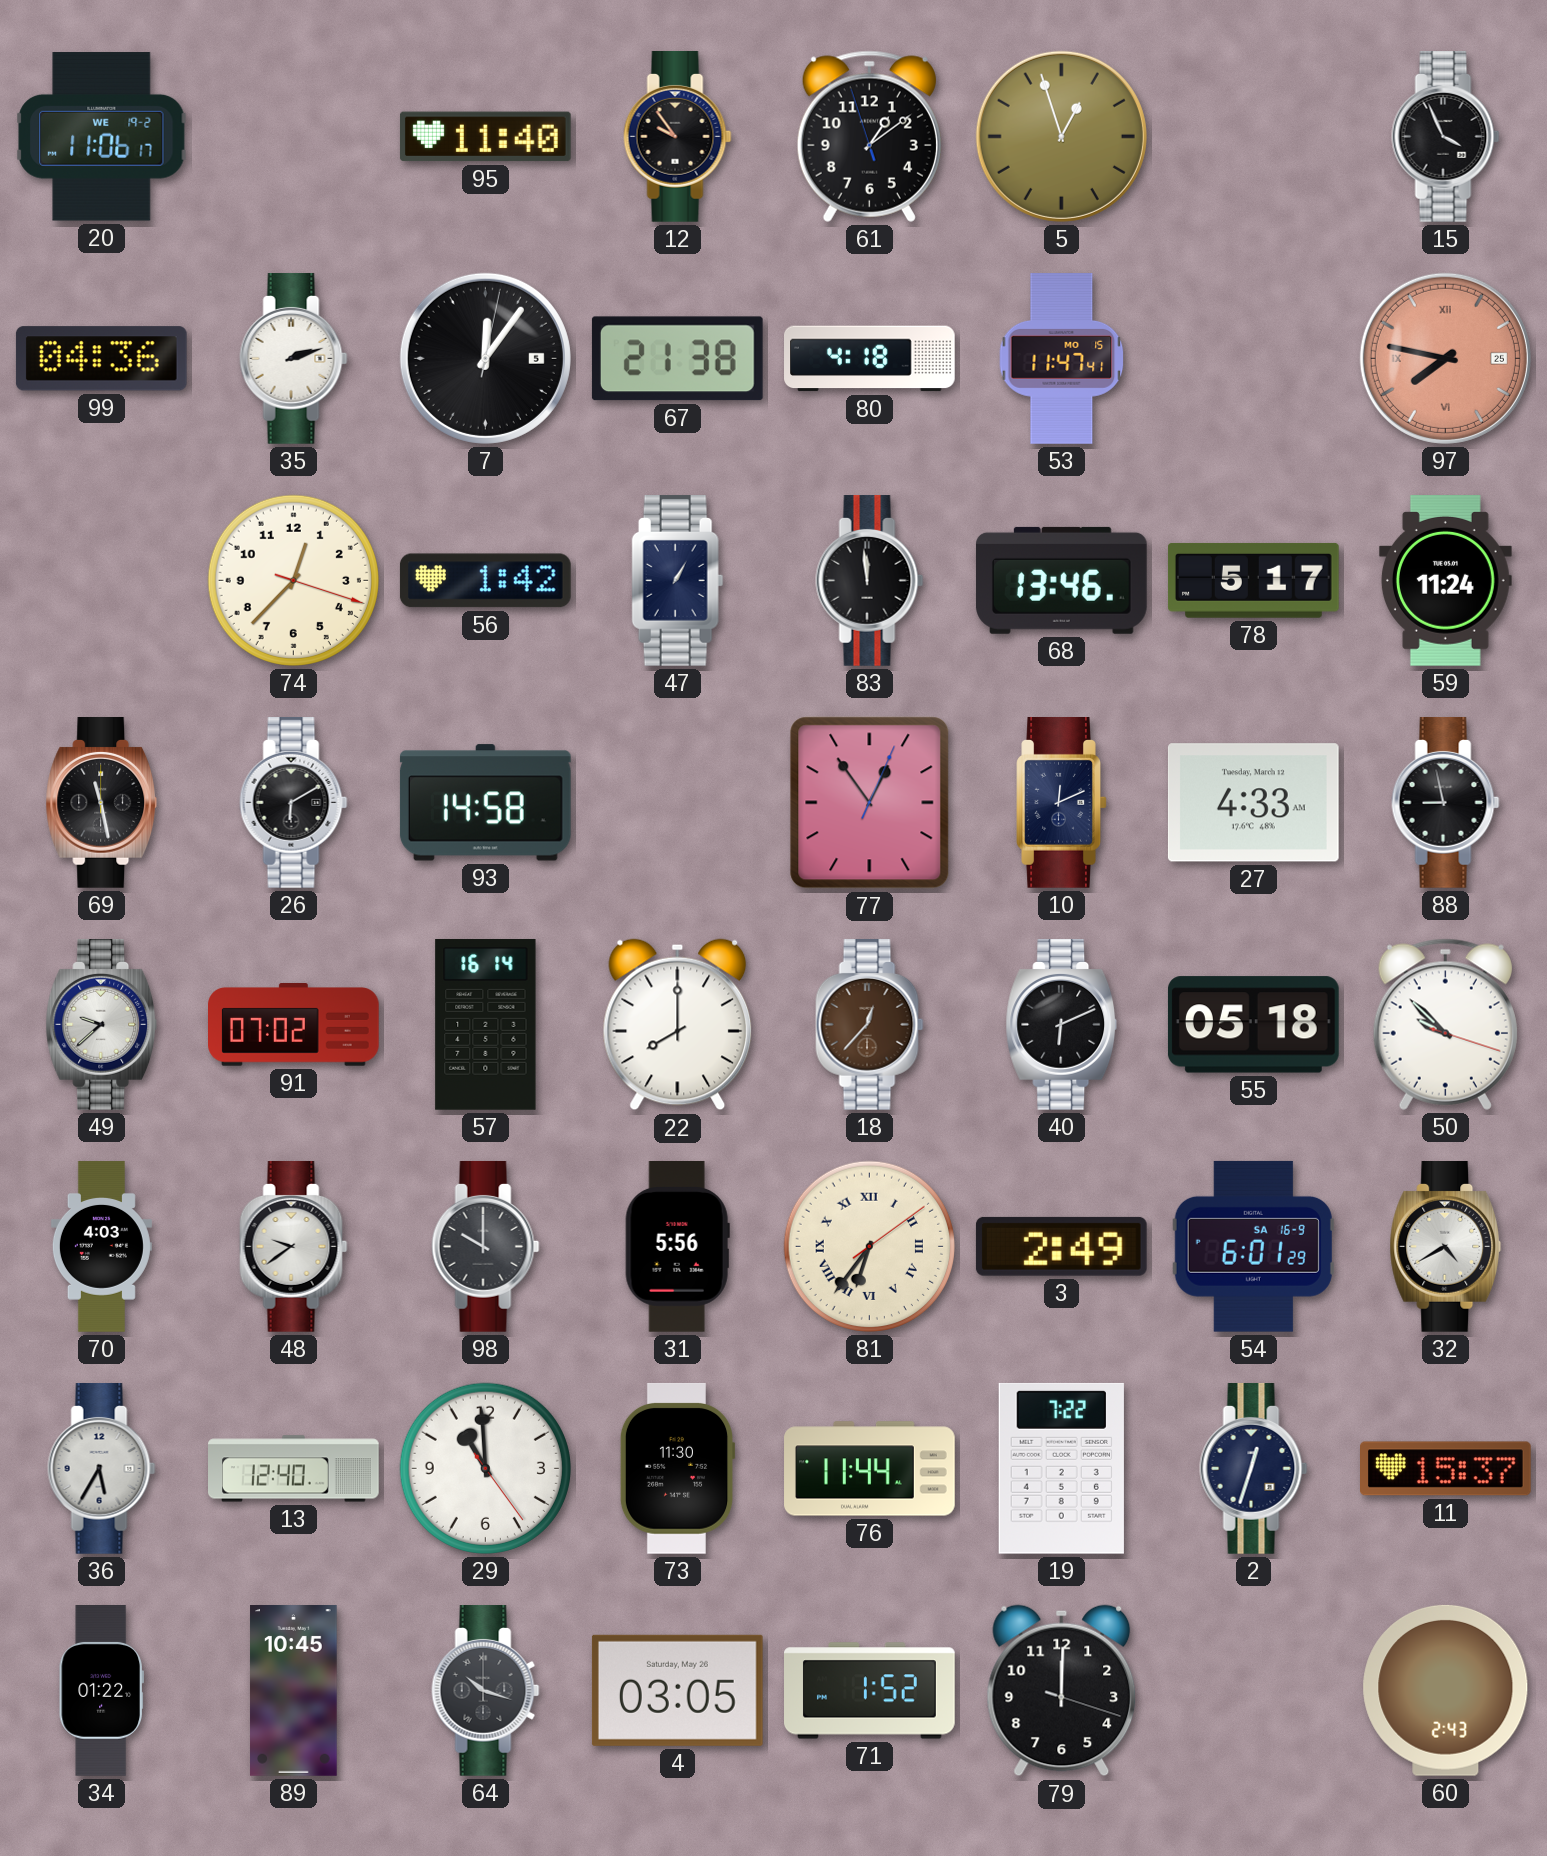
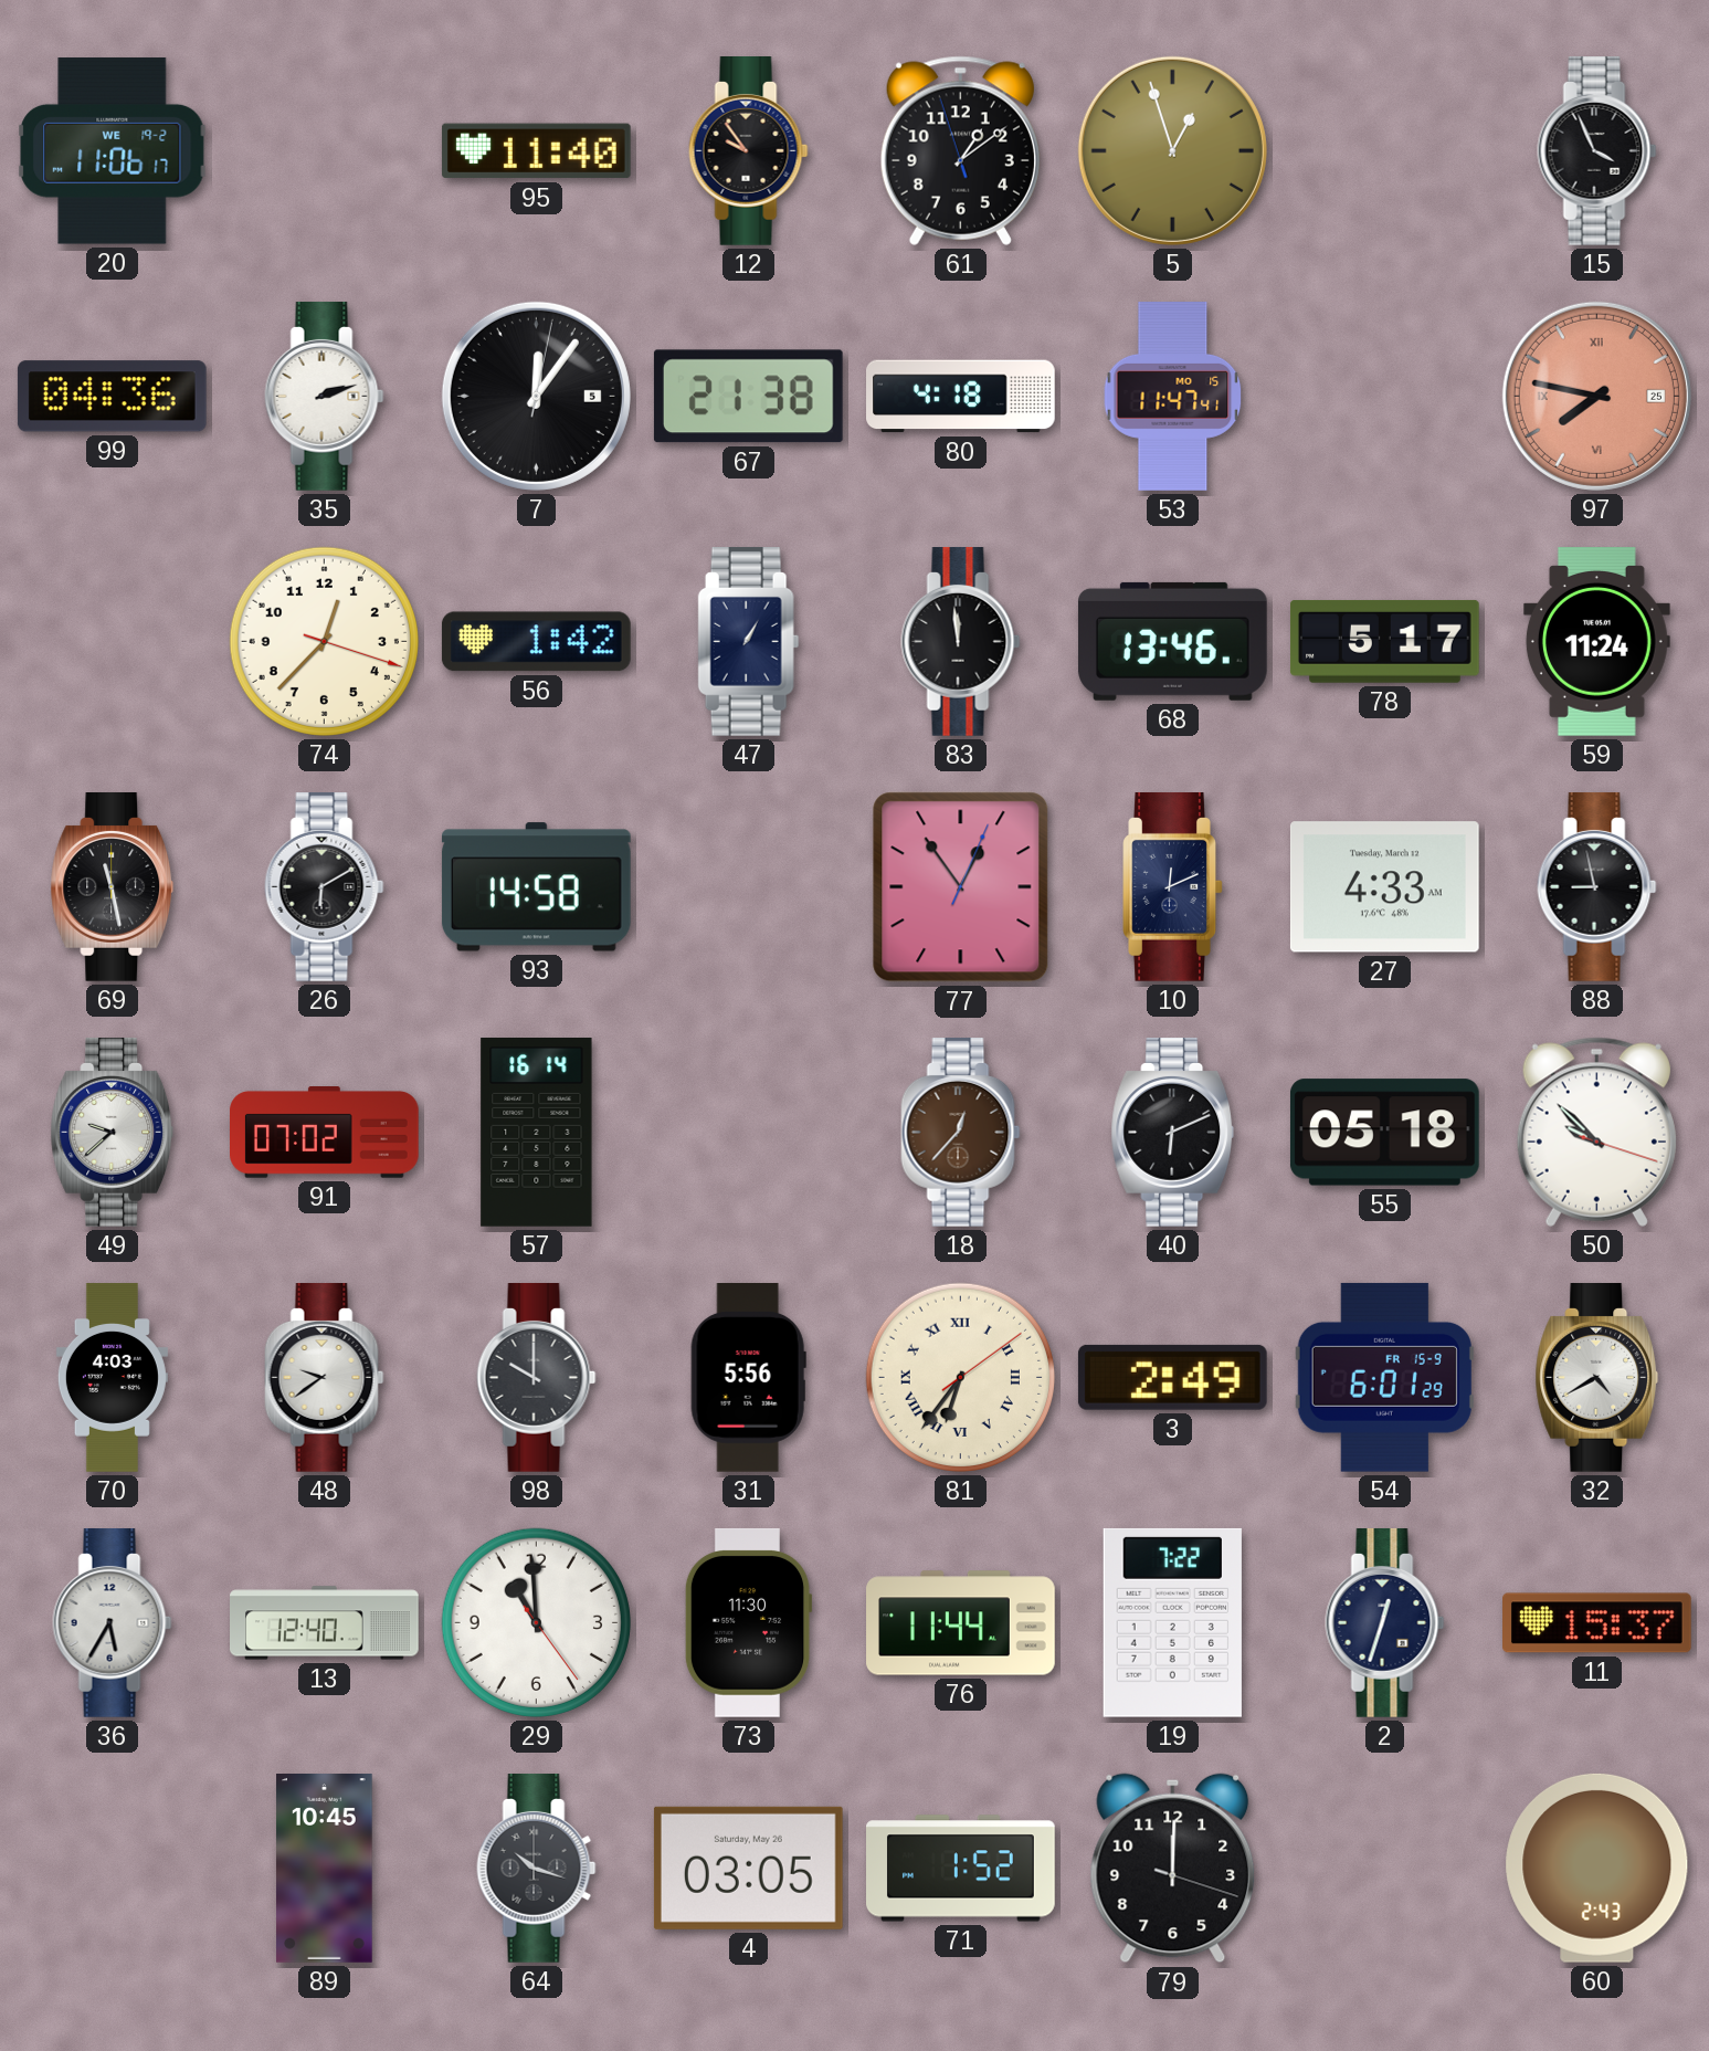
22: 8:00 -> none (678, 1025)
54 date: SA 16-9 -> FR 15-9 (1384, 1377)
34: 01:22 -> none (101, 1691)
